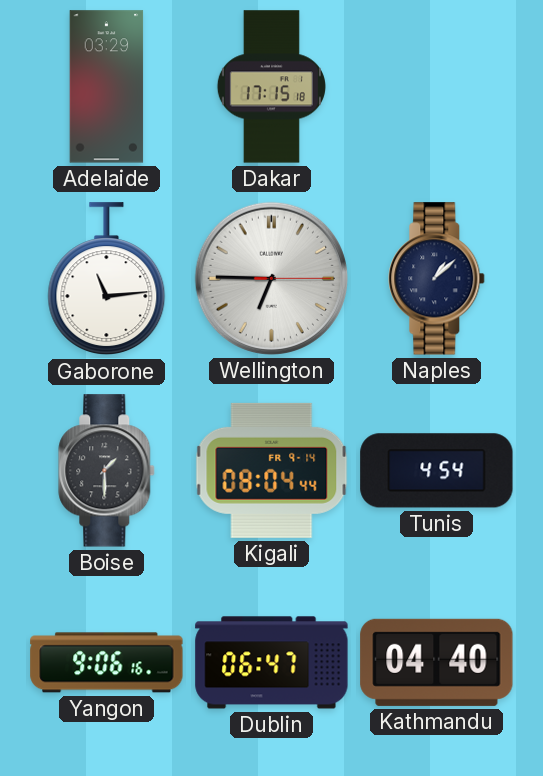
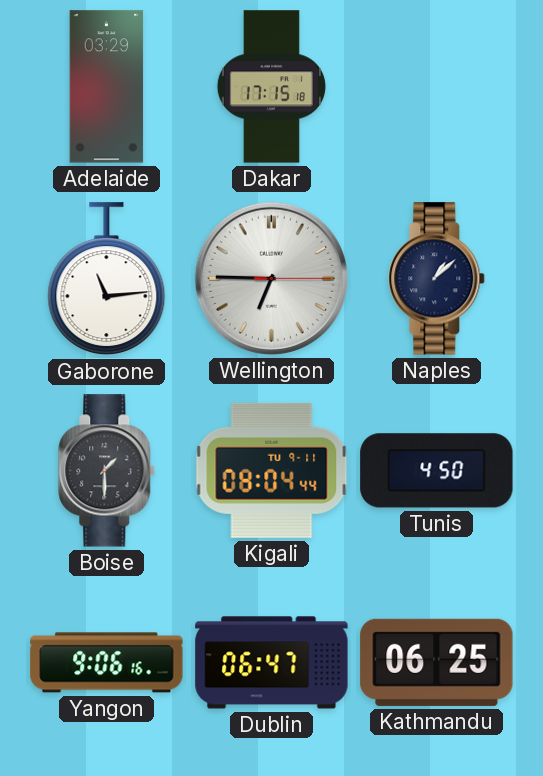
Kigali date: FR 9-14 -> TU 9-11 (272, 470)
Tunis: 4:54 -> 4:50 (437, 471)
Kathmandu: 04:40 -> 06:25 (437, 662)
